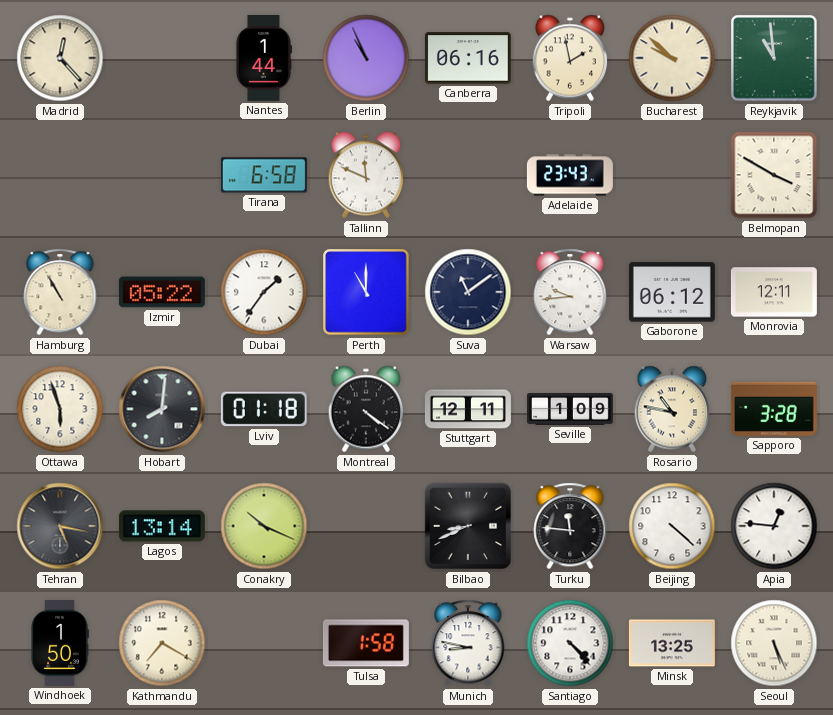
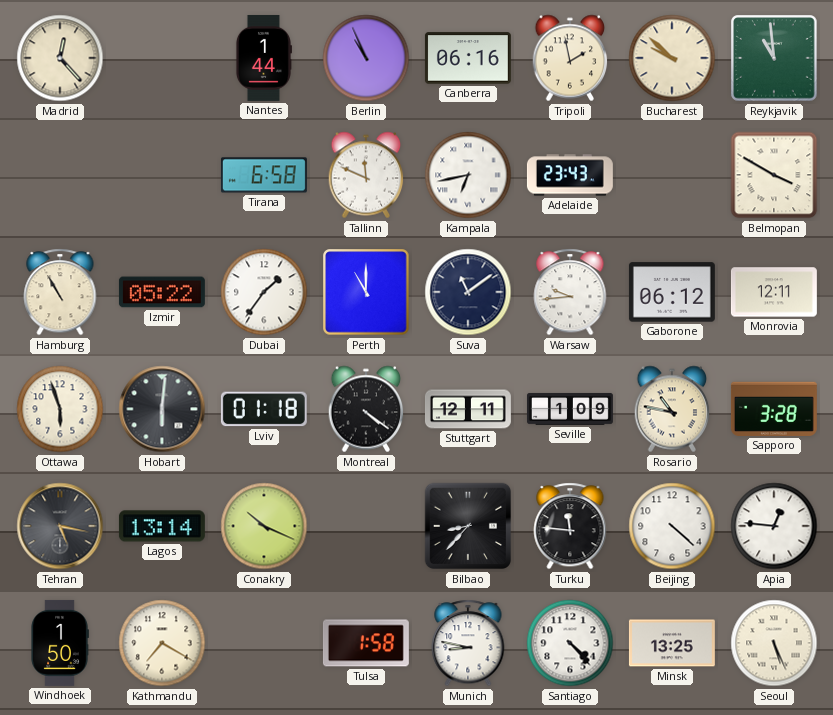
Kampala: none -> 6:43 (468, 175)
Hobart: 8:01 -> 6:01 (162, 409)
Bilbao: 8:41 -> 8:37 (468, 526)
